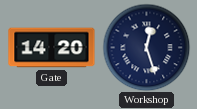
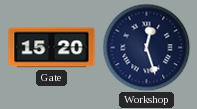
Gate: 14:20 -> 15:20 (52, 48)
